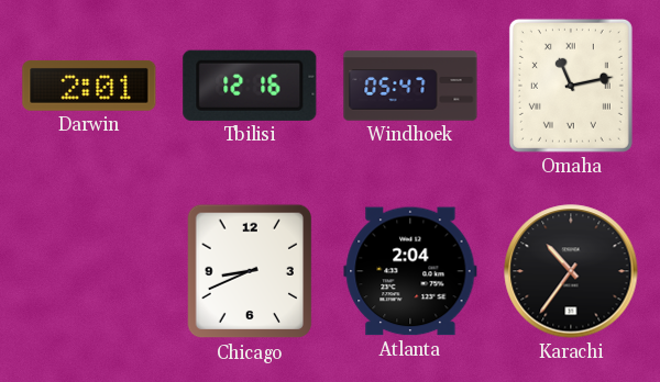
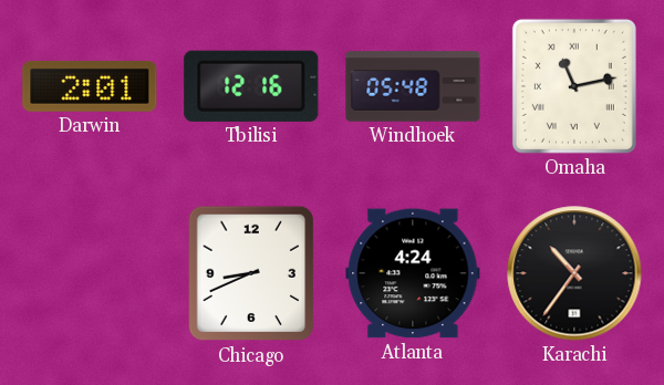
Windhoek: 05:47 -> 05:48 (413, 86)
Atlanta: 2:04 -> 4:24 (413, 273)
